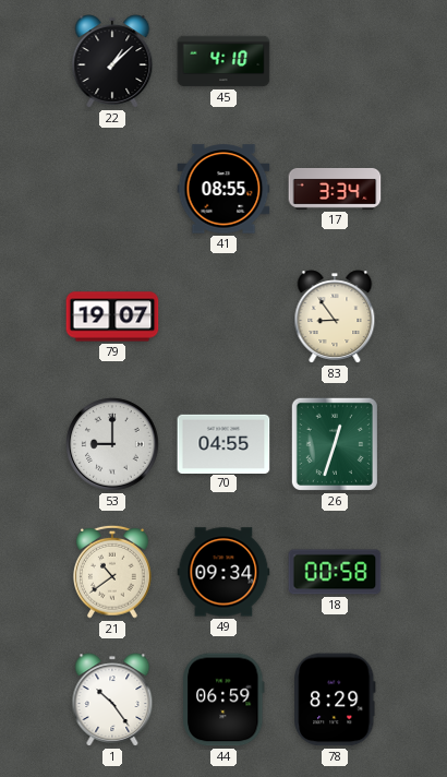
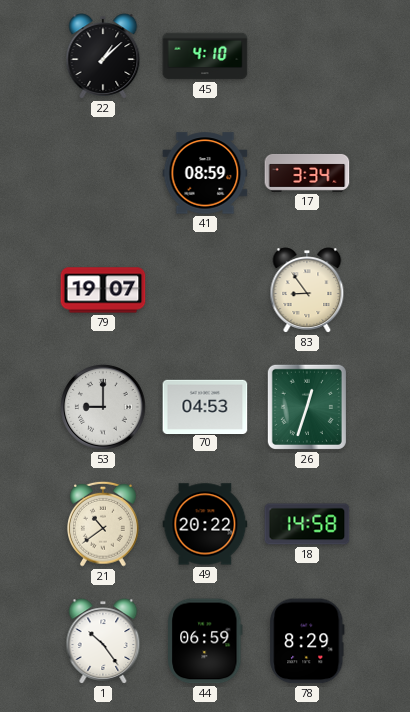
41: 08:55 -> 08:59 (205, 173)
70: 04:55 -> 04:53 (205, 406)
49: 09:34 -> 20:22 (205, 524)
18: 00:58 -> 14:58 (307, 524)
